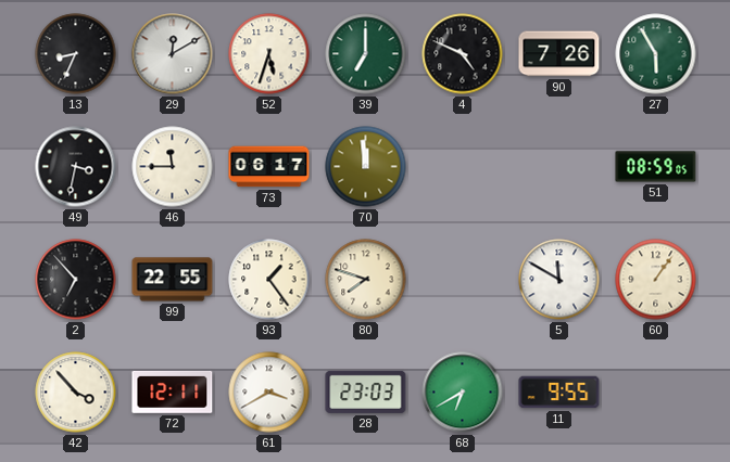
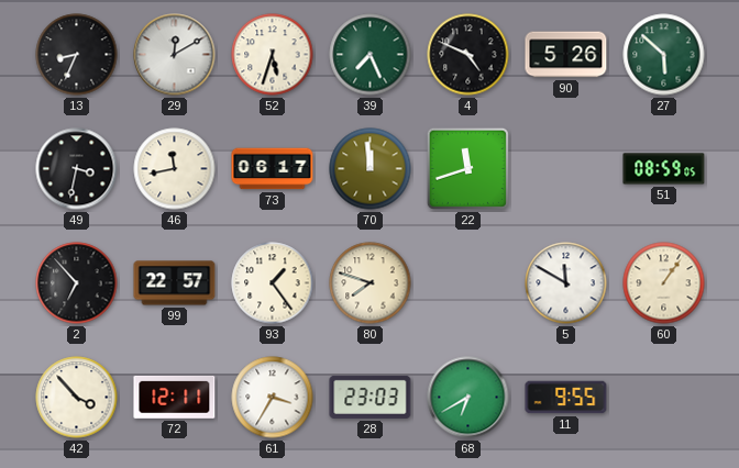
39: 7:00 -> 7:26 (371, 55)
90: 7:26 -> 5:26 (566, 55)
27: 5:55 -> 5:52 (664, 55)
46: 11:45 -> 11:43 (175, 169)
22: none -> 11:42 (467, 168)
99: 22:55 -> 22:57 (175, 283)
61: 3:40 -> 3:35 (273, 398)
